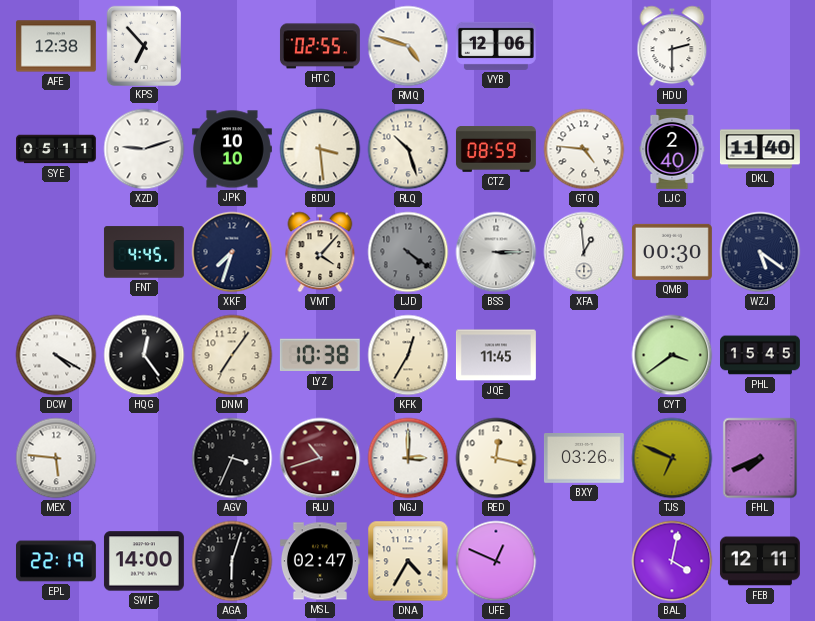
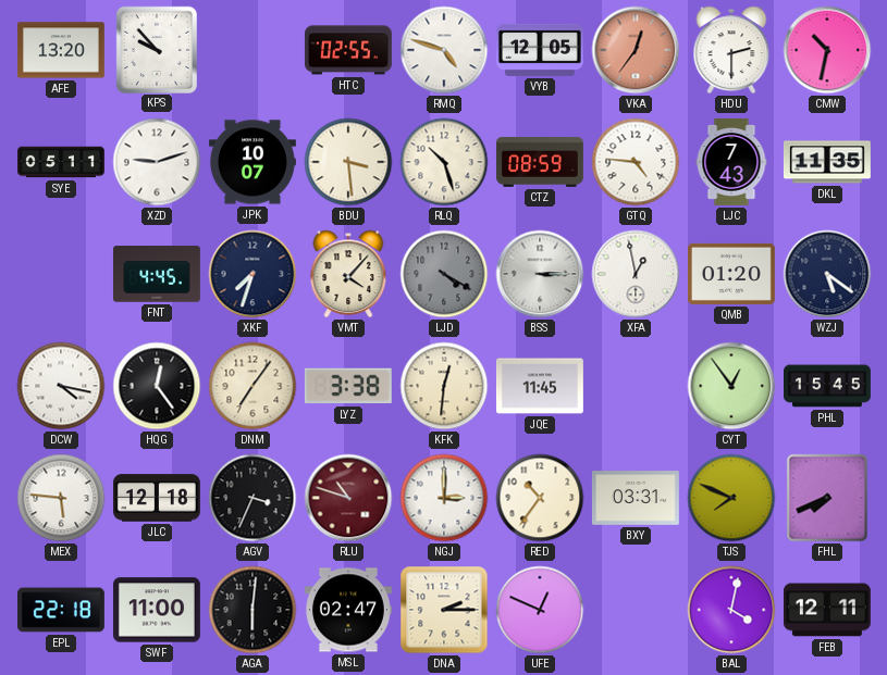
AFE: 12:38 -> 13:20 (61, 50)
KPS: 6:53 -> 9:53 (156, 49)
VYB: 12:06 -> 12:05 (540, 50)
VKA: none -> 12:36 (636, 50)
CMW: none -> 10:32 (827, 50)
JPK: 10:10 -> 10:07 (252, 162)
LJC: 2:40 -> 7:43 (731, 162)
DKL: 11:40 -> 11:35 (827, 162)
LJD: 4:21 -> 4:20 (444, 274)
XFA: 12:59 -> 12:58 (636, 274)
QMB: 00:30 -> 01:20 (731, 274)
DCW: 4:20 -> 4:17 (61, 386)
LYZ: 10:38 -> 3:38 (348, 386)
KFK: 12:35 -> 12:31 (444, 386)
CYT: 3:39 -> 12:54 (731, 386)
JLC: none -> 12:18 (157, 498)
RLU: 10:42 -> 10:48 (348, 498)
RED: 12:17 -> 10:36 (540, 498)
BXY: 03:26 -> 03:31 (636, 499)
TJS: 6:49 -> 7:49 (731, 498)
EPL: 22:19 -> 22:18 (61, 610)
SWF: 14:00 -> 11:00 (157, 610)
AGA: 6:03 -> 6:01 (252, 610)
DNA: 4:35 -> 2:15 (444, 610)
